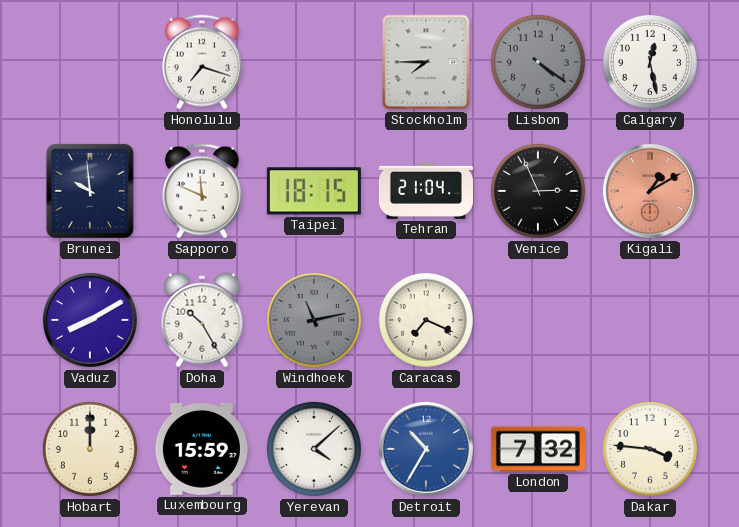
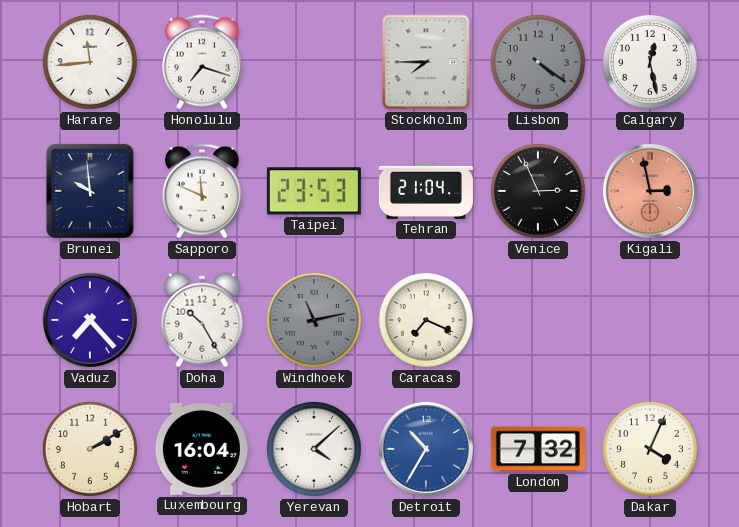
Harare: none -> 11:44 (90, 62)
Taipei: 18:15 -> 23:53 (314, 191)
Kigali: 1:10 -> 2:58 (650, 191)
Vaduz: 8:10 -> 7:23 (90, 320)
Hobart: 12:00 -> 2:10 (90, 449)
Luxembourg: 15:59 -> 16:04 (202, 450)
Dakar: 3:46 -> 4:04 (650, 449)
